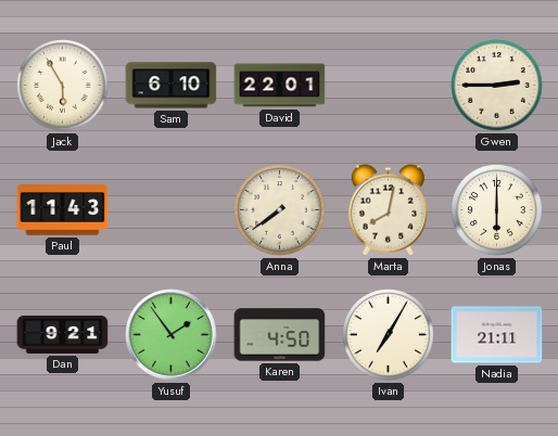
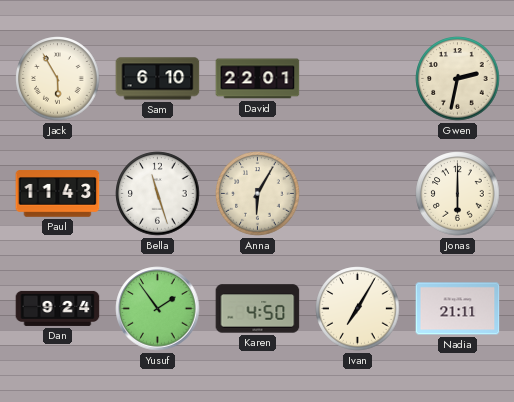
Gwen: 2:45 -> 2:32 (458, 79)
Bella: none -> 11:27 (158, 194)
Anna: 7:39 -> 6:05 (258, 194)
Marta: 8:02 -> none (388, 210)
Dan: 9:21 -> 9:24 (58, 308)
